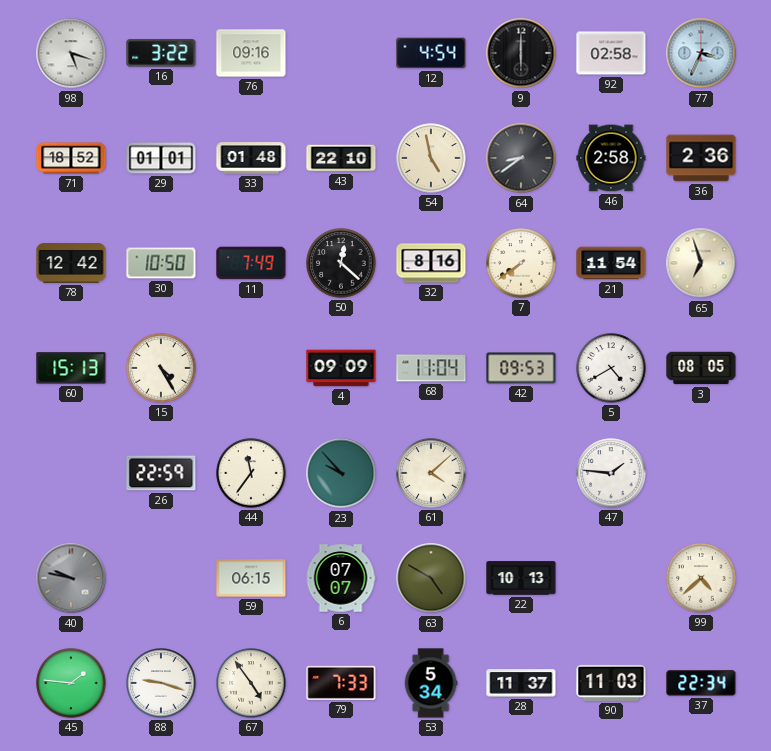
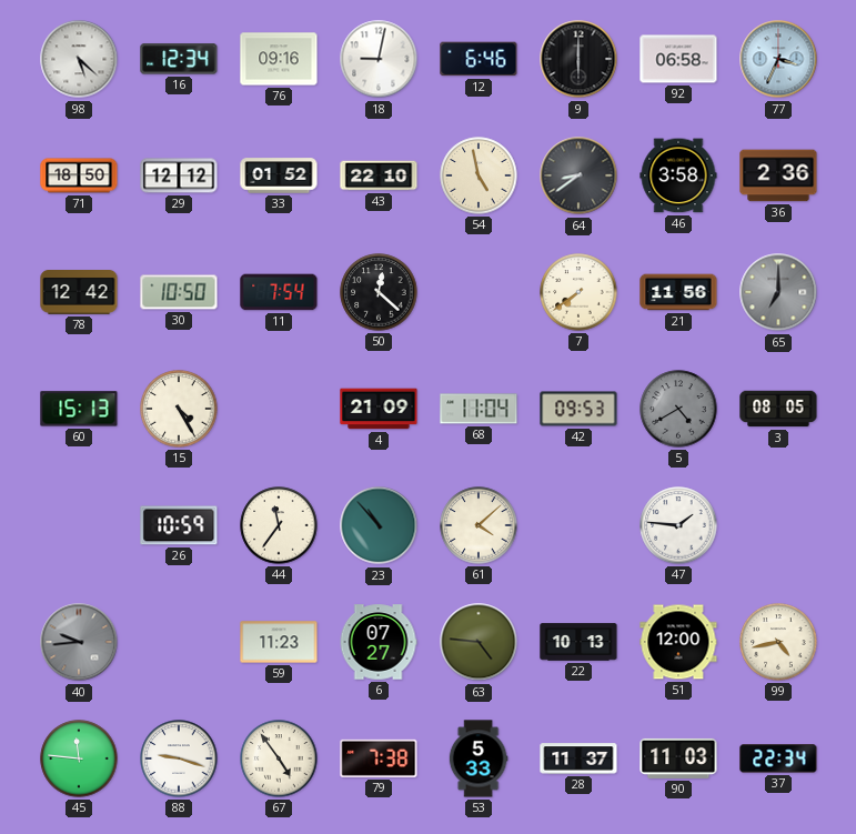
98: 5:18 -> 5:22 (79, 59)
16: 3:22 -> 12:34 (179, 59)
18: none -> 9:02 (379, 59)
12: 4:54 -> 6:46 (479, 59)
92: 02:58 -> 06:58 (678, 59)
71: 18:52 -> 18:50 (79, 175)
29: 01:01 -> 12:12 (179, 175)
33: 01:48 -> 01:52 (279, 175)
46: 2:58 -> 3:58 (678, 175)
11: 7:49 -> 7:54 (279, 292)
32: 8:16 -> none (431, 263)
21: 11:54 -> 11:56 (678, 292)
65: 6:57 -> 7:00 (778, 292)
65 dial: cream -> grey (778, 292)
4: 09:09 -> 21:09 (379, 409)
5 dial: white -> grey (678, 409)
26: 22:59 -> 10:59 (179, 525)
23: 9:53 -> 10:53 (379, 525)
40: 9:47 -> 9:44 (79, 642)
59: 06:15 -> 11:23 (279, 642)
6: 07:07 -> 07:27 (379, 642)
63: 4:50 -> 4:46 (479, 642)
51: none -> 12:00 (678, 642)
99: 4:38 -> 4:43 (778, 642)
45: 1:46 -> 11:46 (79, 758)
79: 7:33 -> 7:38 (379, 758)
53: 5:34 -> 5:33 (479, 758)
